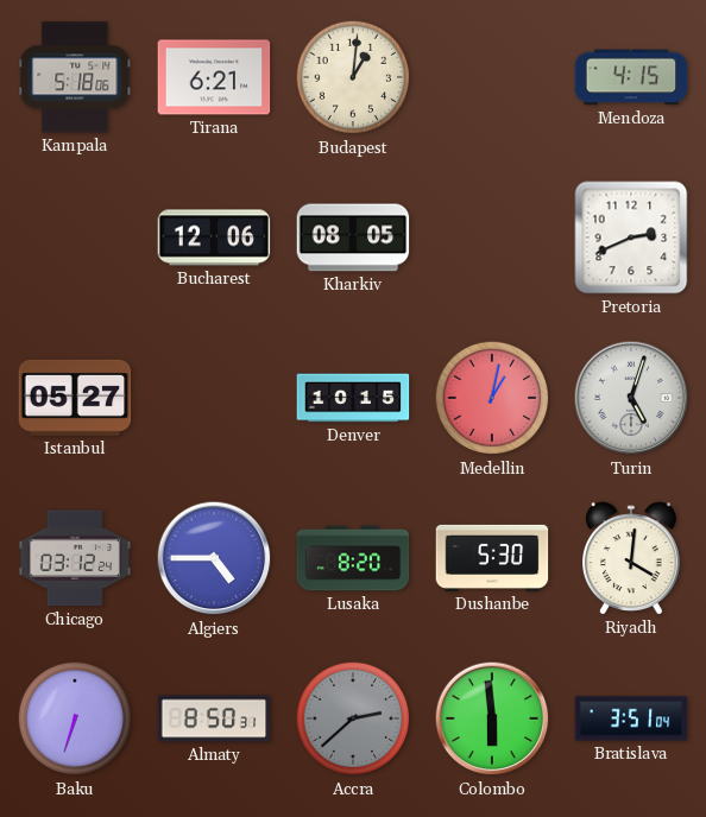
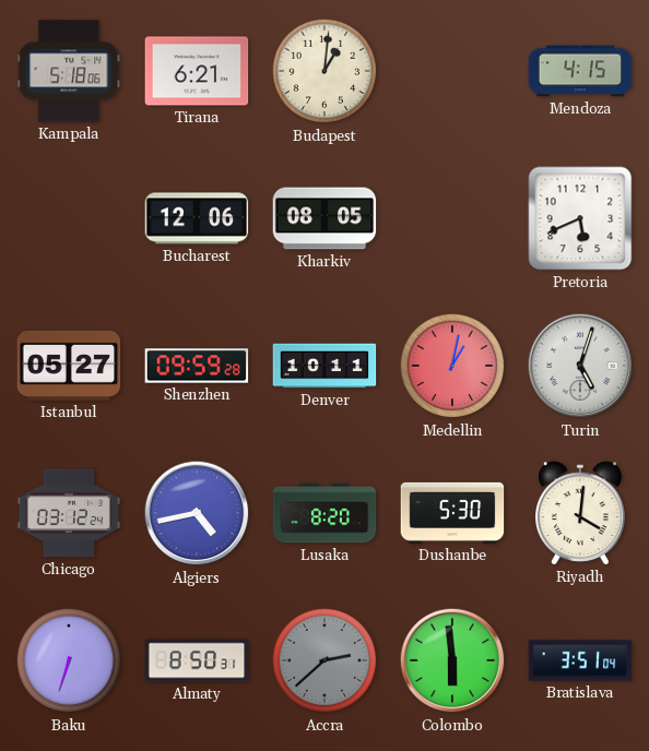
Pretoria: 2:41 -> 5:41 (580, 218)
Shenzhen: none -> 09:59 (197, 366)
Denver: 10:15 -> 10:11 (324, 366)
Algiers: 4:45 -> 4:43 (197, 513)
